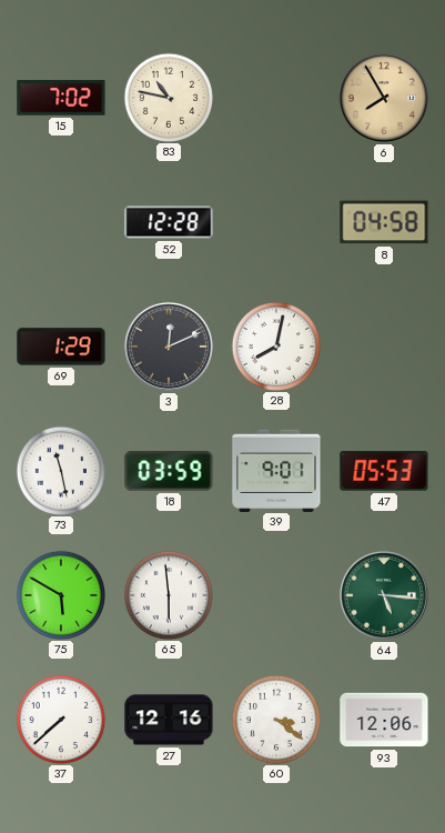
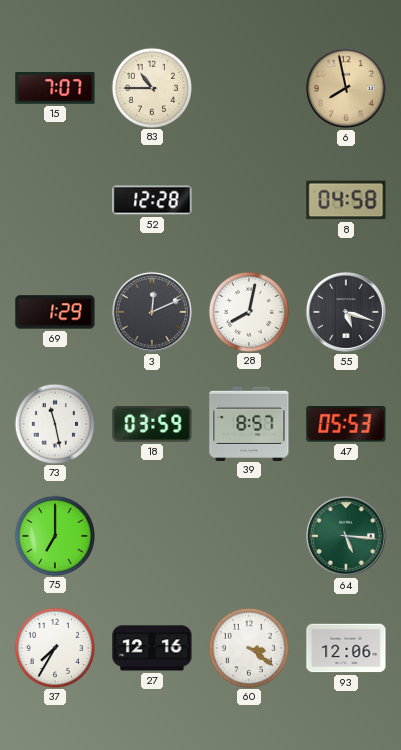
15: 7:02 -> 7:07 (55, 88)
83: 10:47 -> 10:45 (151, 87)
6: 7:55 -> 7:58 (346, 88)
55: none -> 5:18 (346, 312)
39: 9:01 -> 8:57 (249, 423)
75: 5:50 -> 7:00 (54, 535)
65: 5:59 -> none (168, 594)
37: 7:38 -> 7:35 (54, 647)
